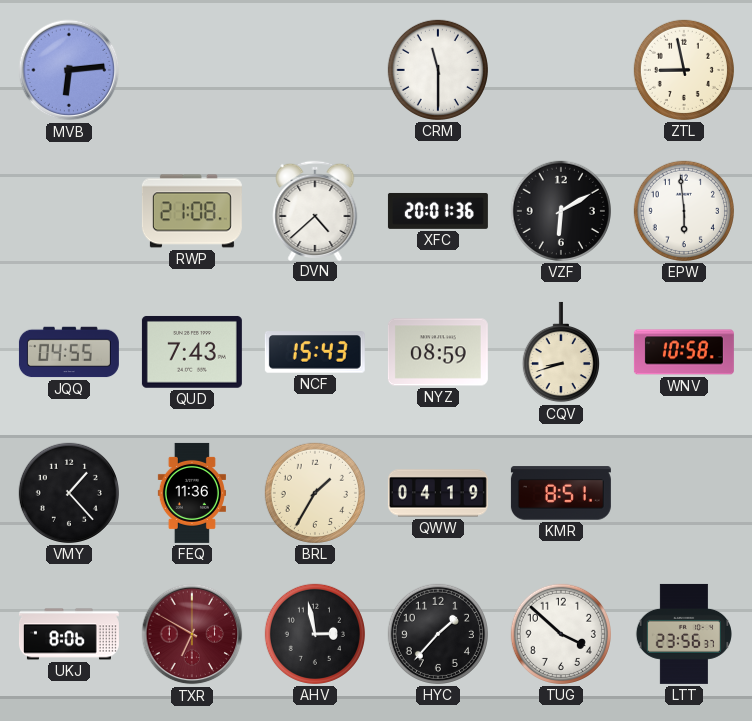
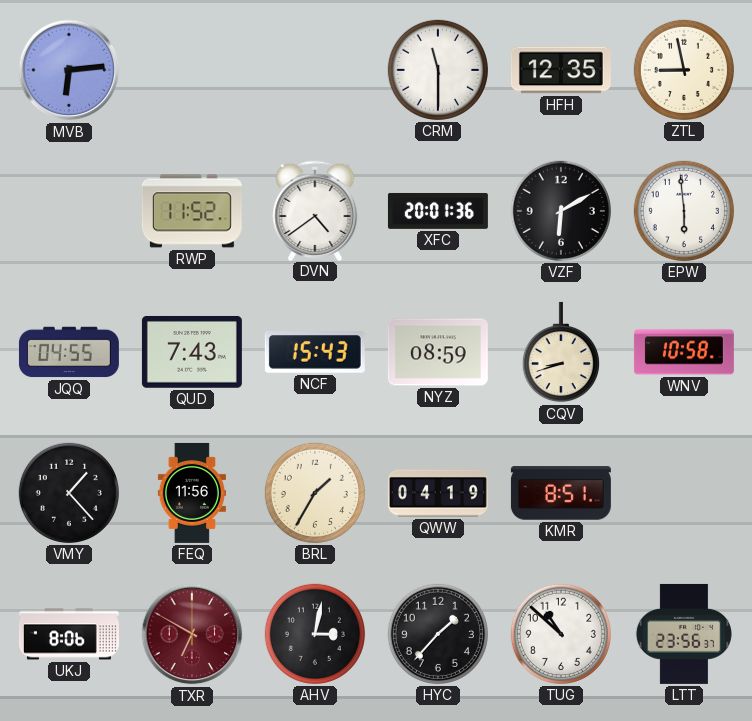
HFH: none -> 12:35 (561, 70)
RWP: 21:08 -> 11:52 (192, 211)
DVN: 4:38 -> 4:39 (315, 210)
FEQ: 11:36 -> 11:56 (192, 493)
AHV: 2:58 -> 3:02 (315, 634)
TUG: 3:52 -> 10:52 (561, 634)
